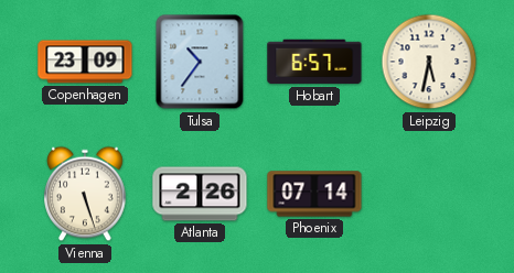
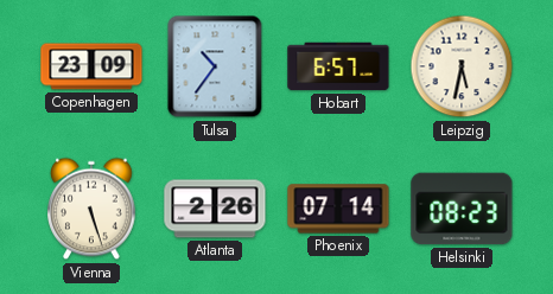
Helsinki: none -> 08:23 (462, 209)
